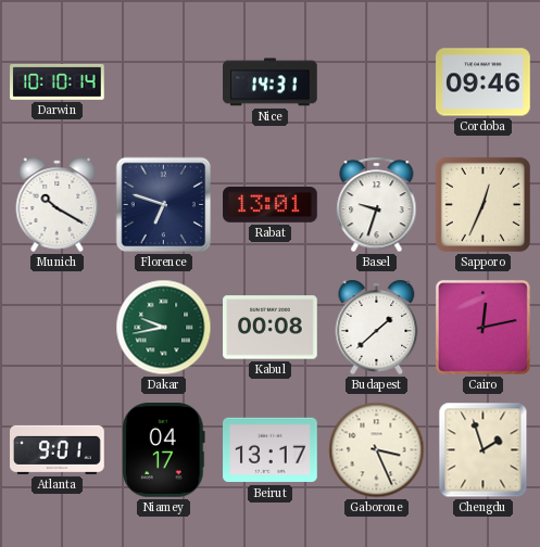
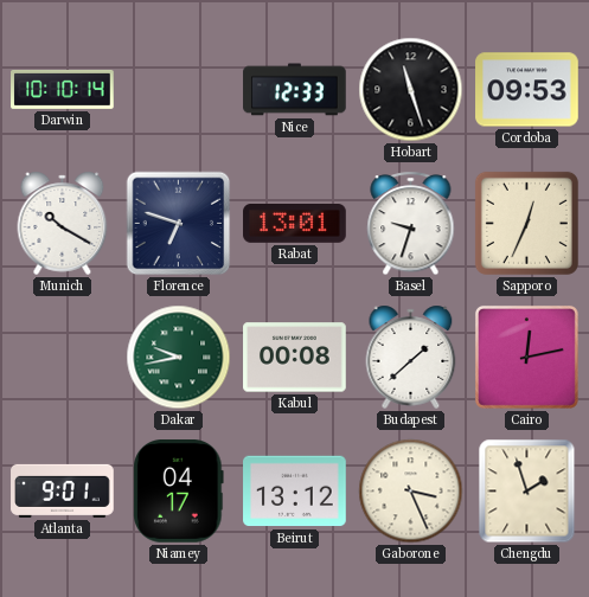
Nice: 14:31 -> 12:33 (295, 90)
Hobart: none -> 11:27 (411, 90)
Cordoba: 09:46 -> 09:53 (527, 90)
Beirut: 13:17 -> 13:12 (295, 492)
